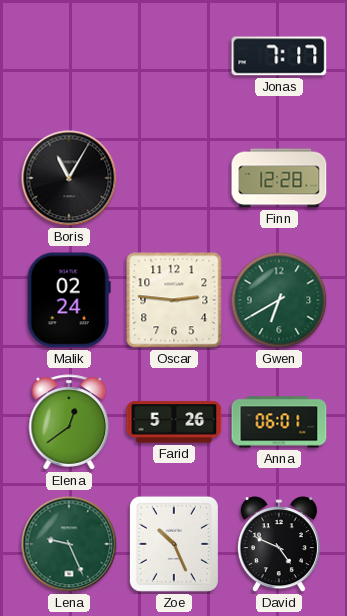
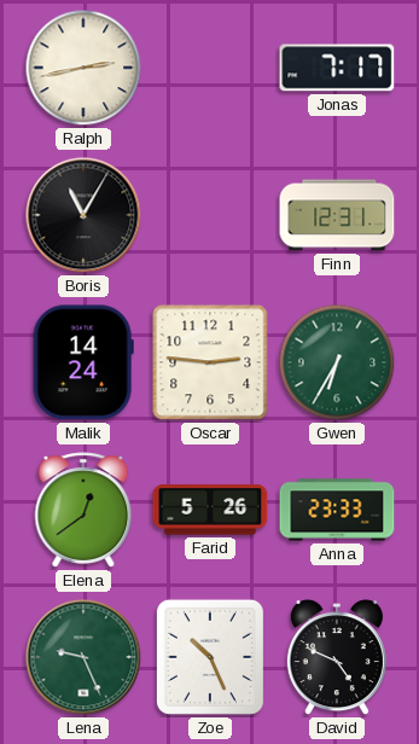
Ralph: none -> 2:43 (83, 68)
Finn: 12:28 -> 12:31 (337, 215)
Malik: 02:24 -> 14:24 (83, 362)
Gwen: 6:40 -> 6:35 (337, 362)
Anna: 06:01 -> 23:33 (337, 510)
